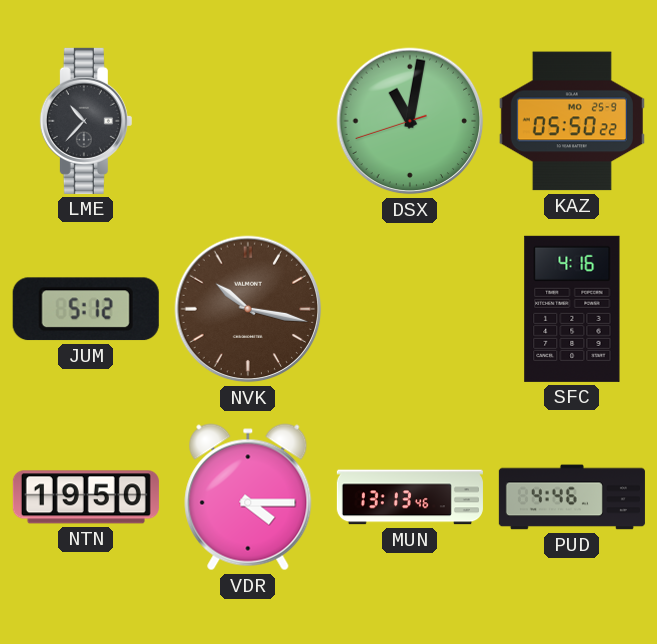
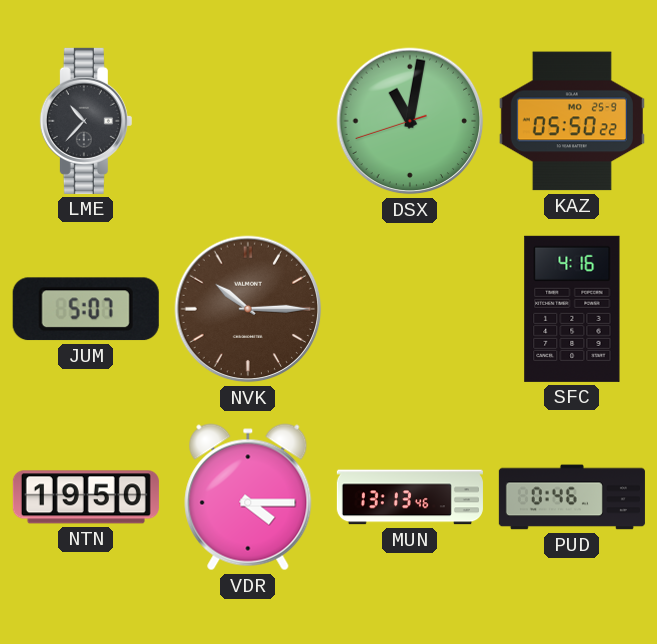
JUM: 5:12 -> 5:07 (86, 309)
NVK: 10:17 -> 10:15 (248, 309)
PUD: 4:46 -> 0:46 (572, 497)
